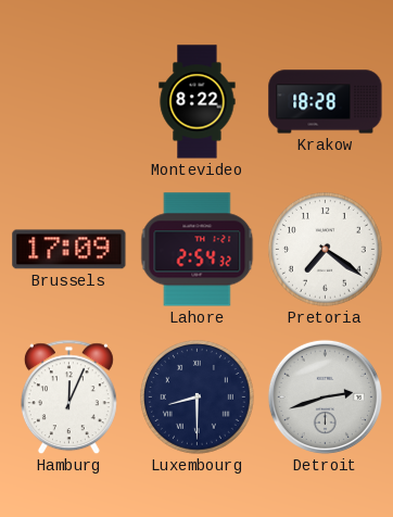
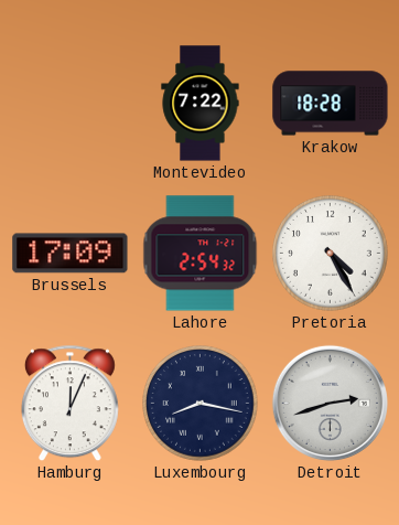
Montevideo: 8:22 -> 7:22 (201, 104)
Pretoria: 7:21 -> 4:25 (331, 254)
Luxembourg: 8:30 -> 8:17 (201, 404)
